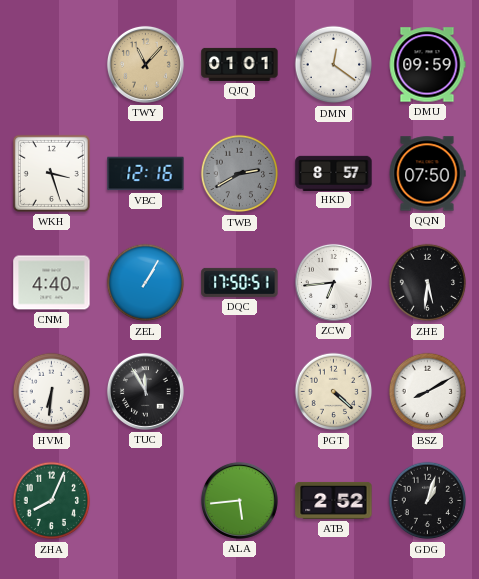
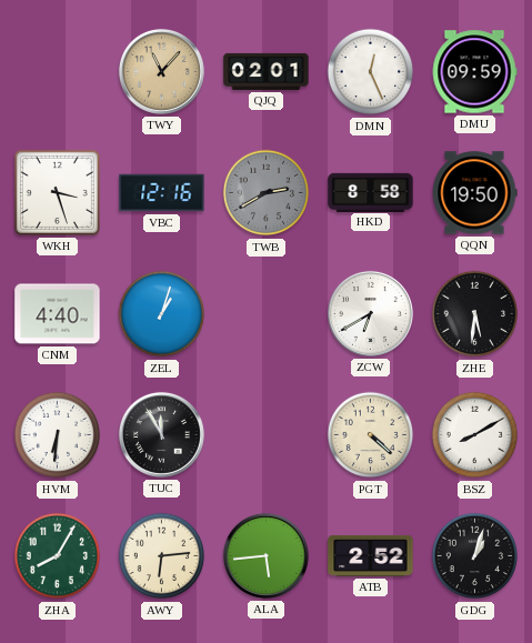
QJQ: 01:01 -> 02:01 (267, 71)
DMN: 12:21 -> 12:26 (371, 72)
HKD: 8:57 -> 8:58 (371, 192)
QQN: 07:50 -> 19:50 (474, 193)
ZEL: 1:05 -> 1:03 (162, 314)
DQC: 17:50 -> none (240, 282)
ZCW: 6:44 -> 6:40 (370, 313)
ZHA: 8:04 -> 8:05 (58, 556)
AWY: none -> 6:14 (162, 556)
